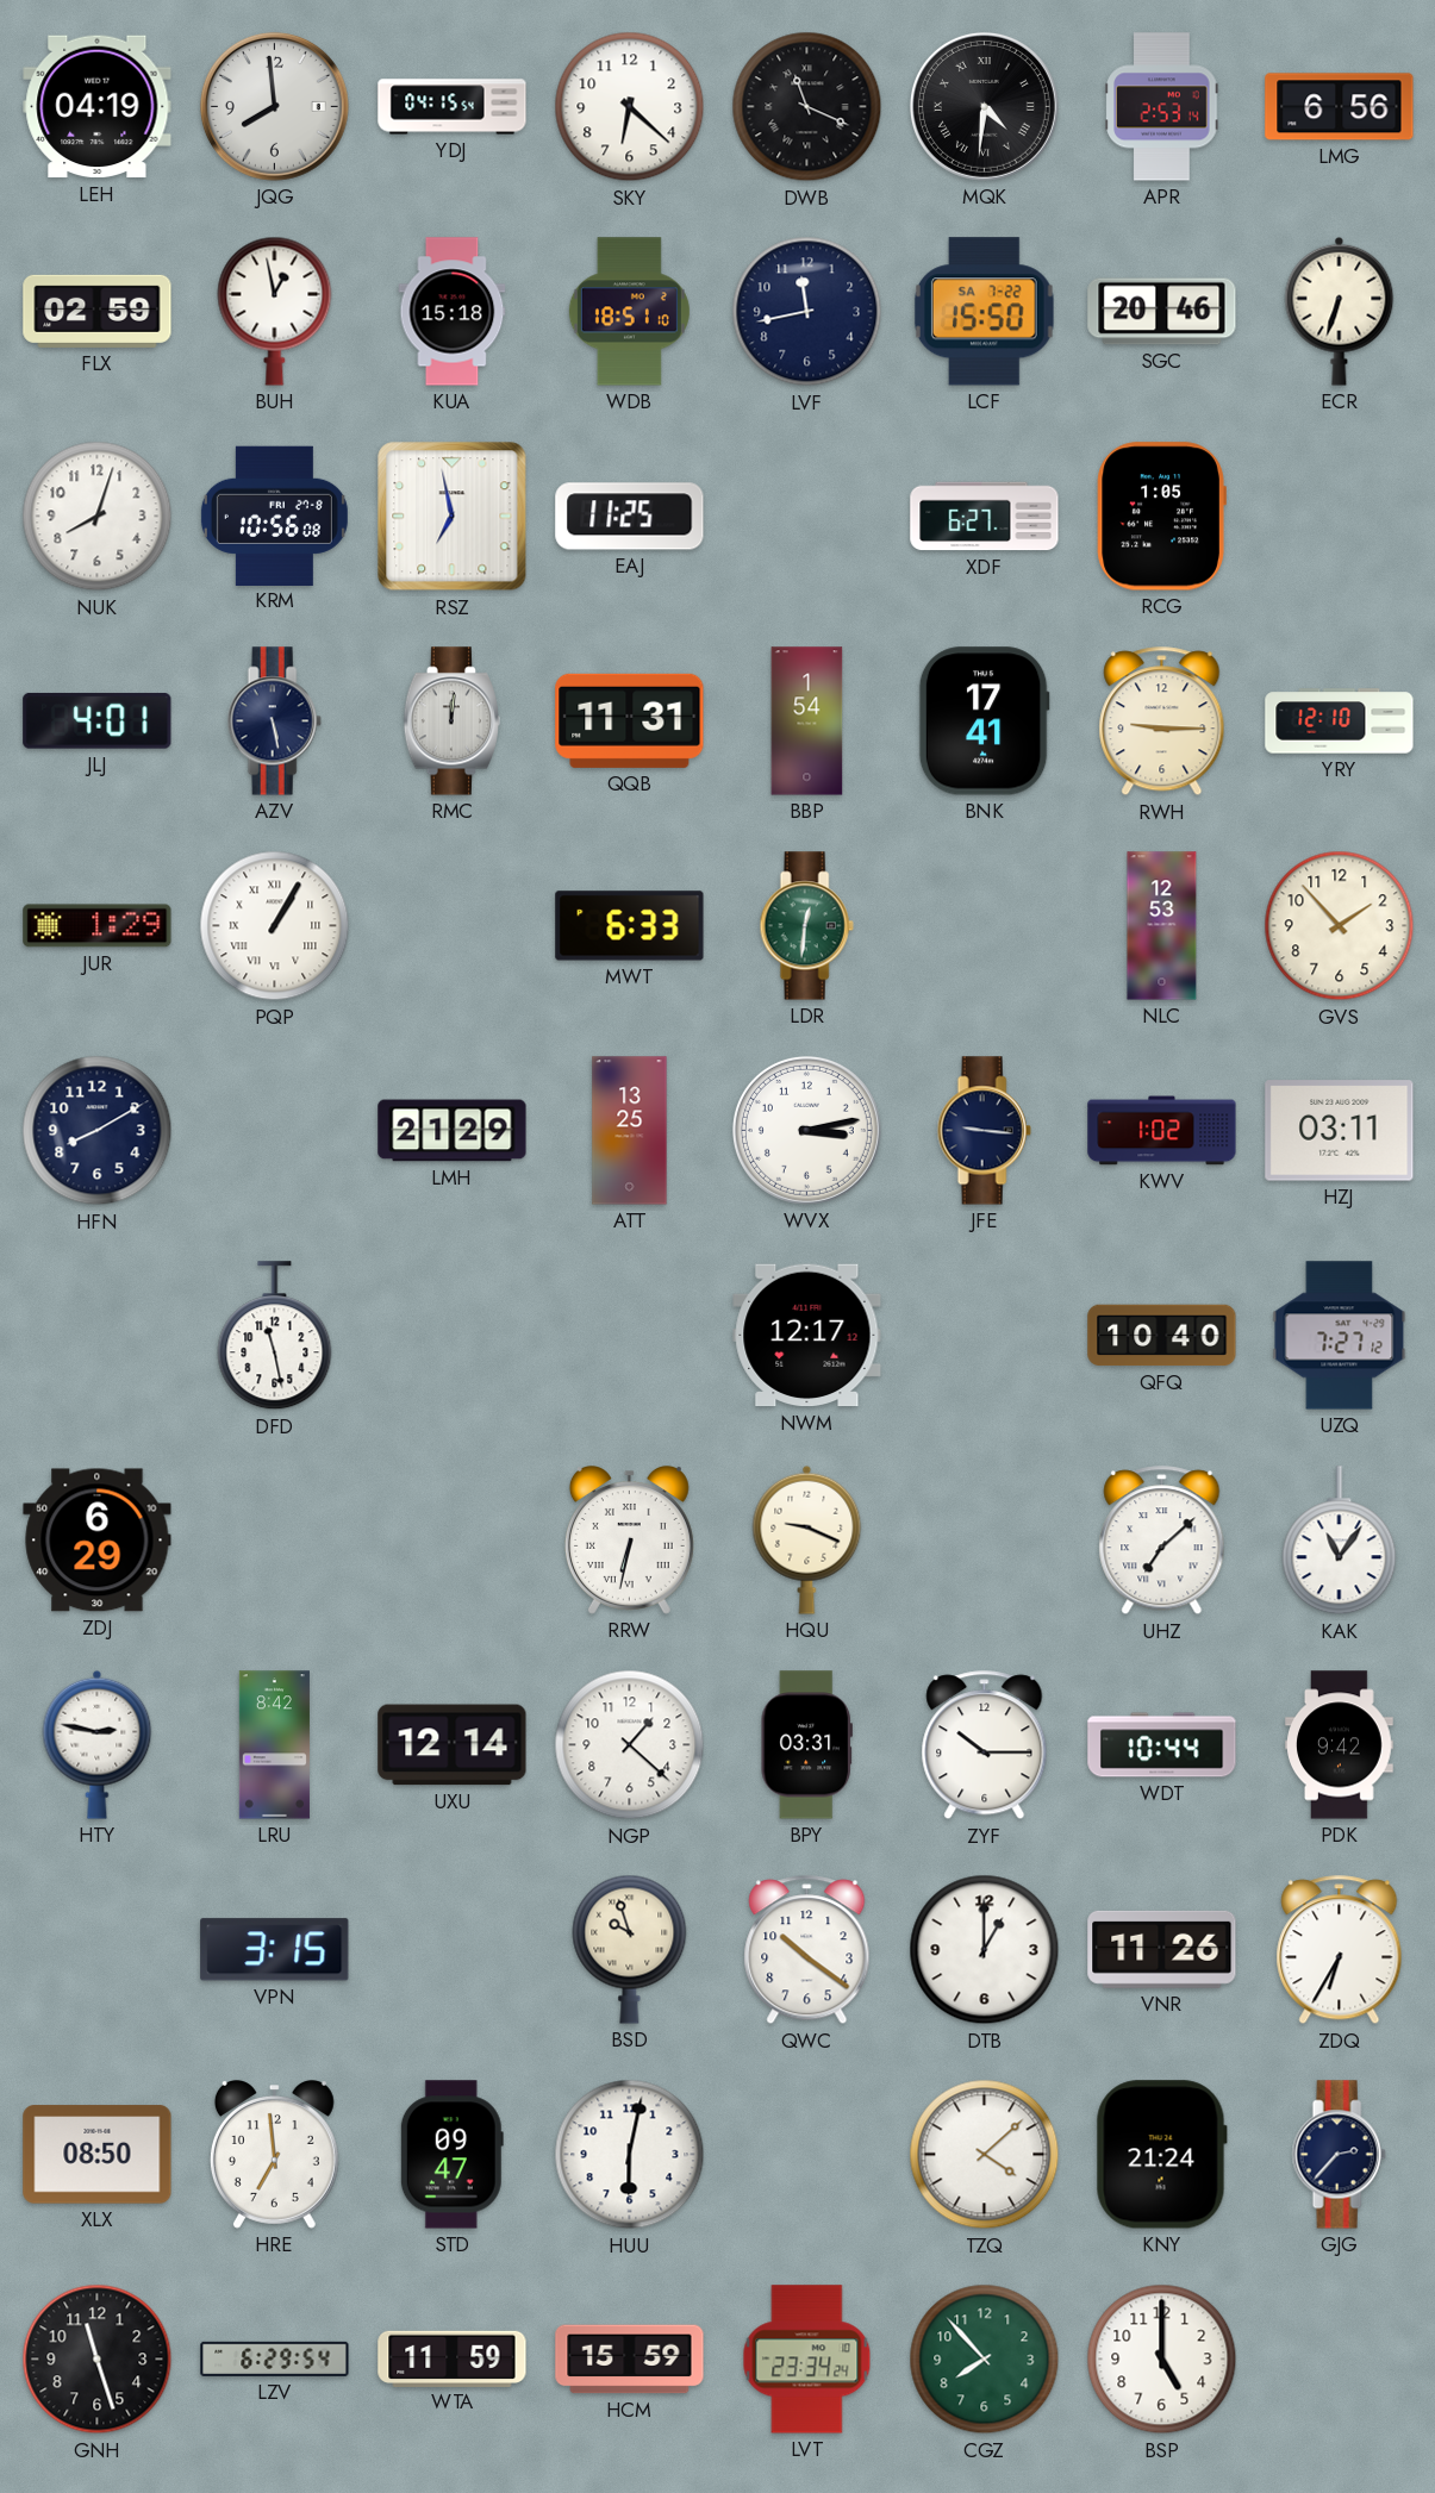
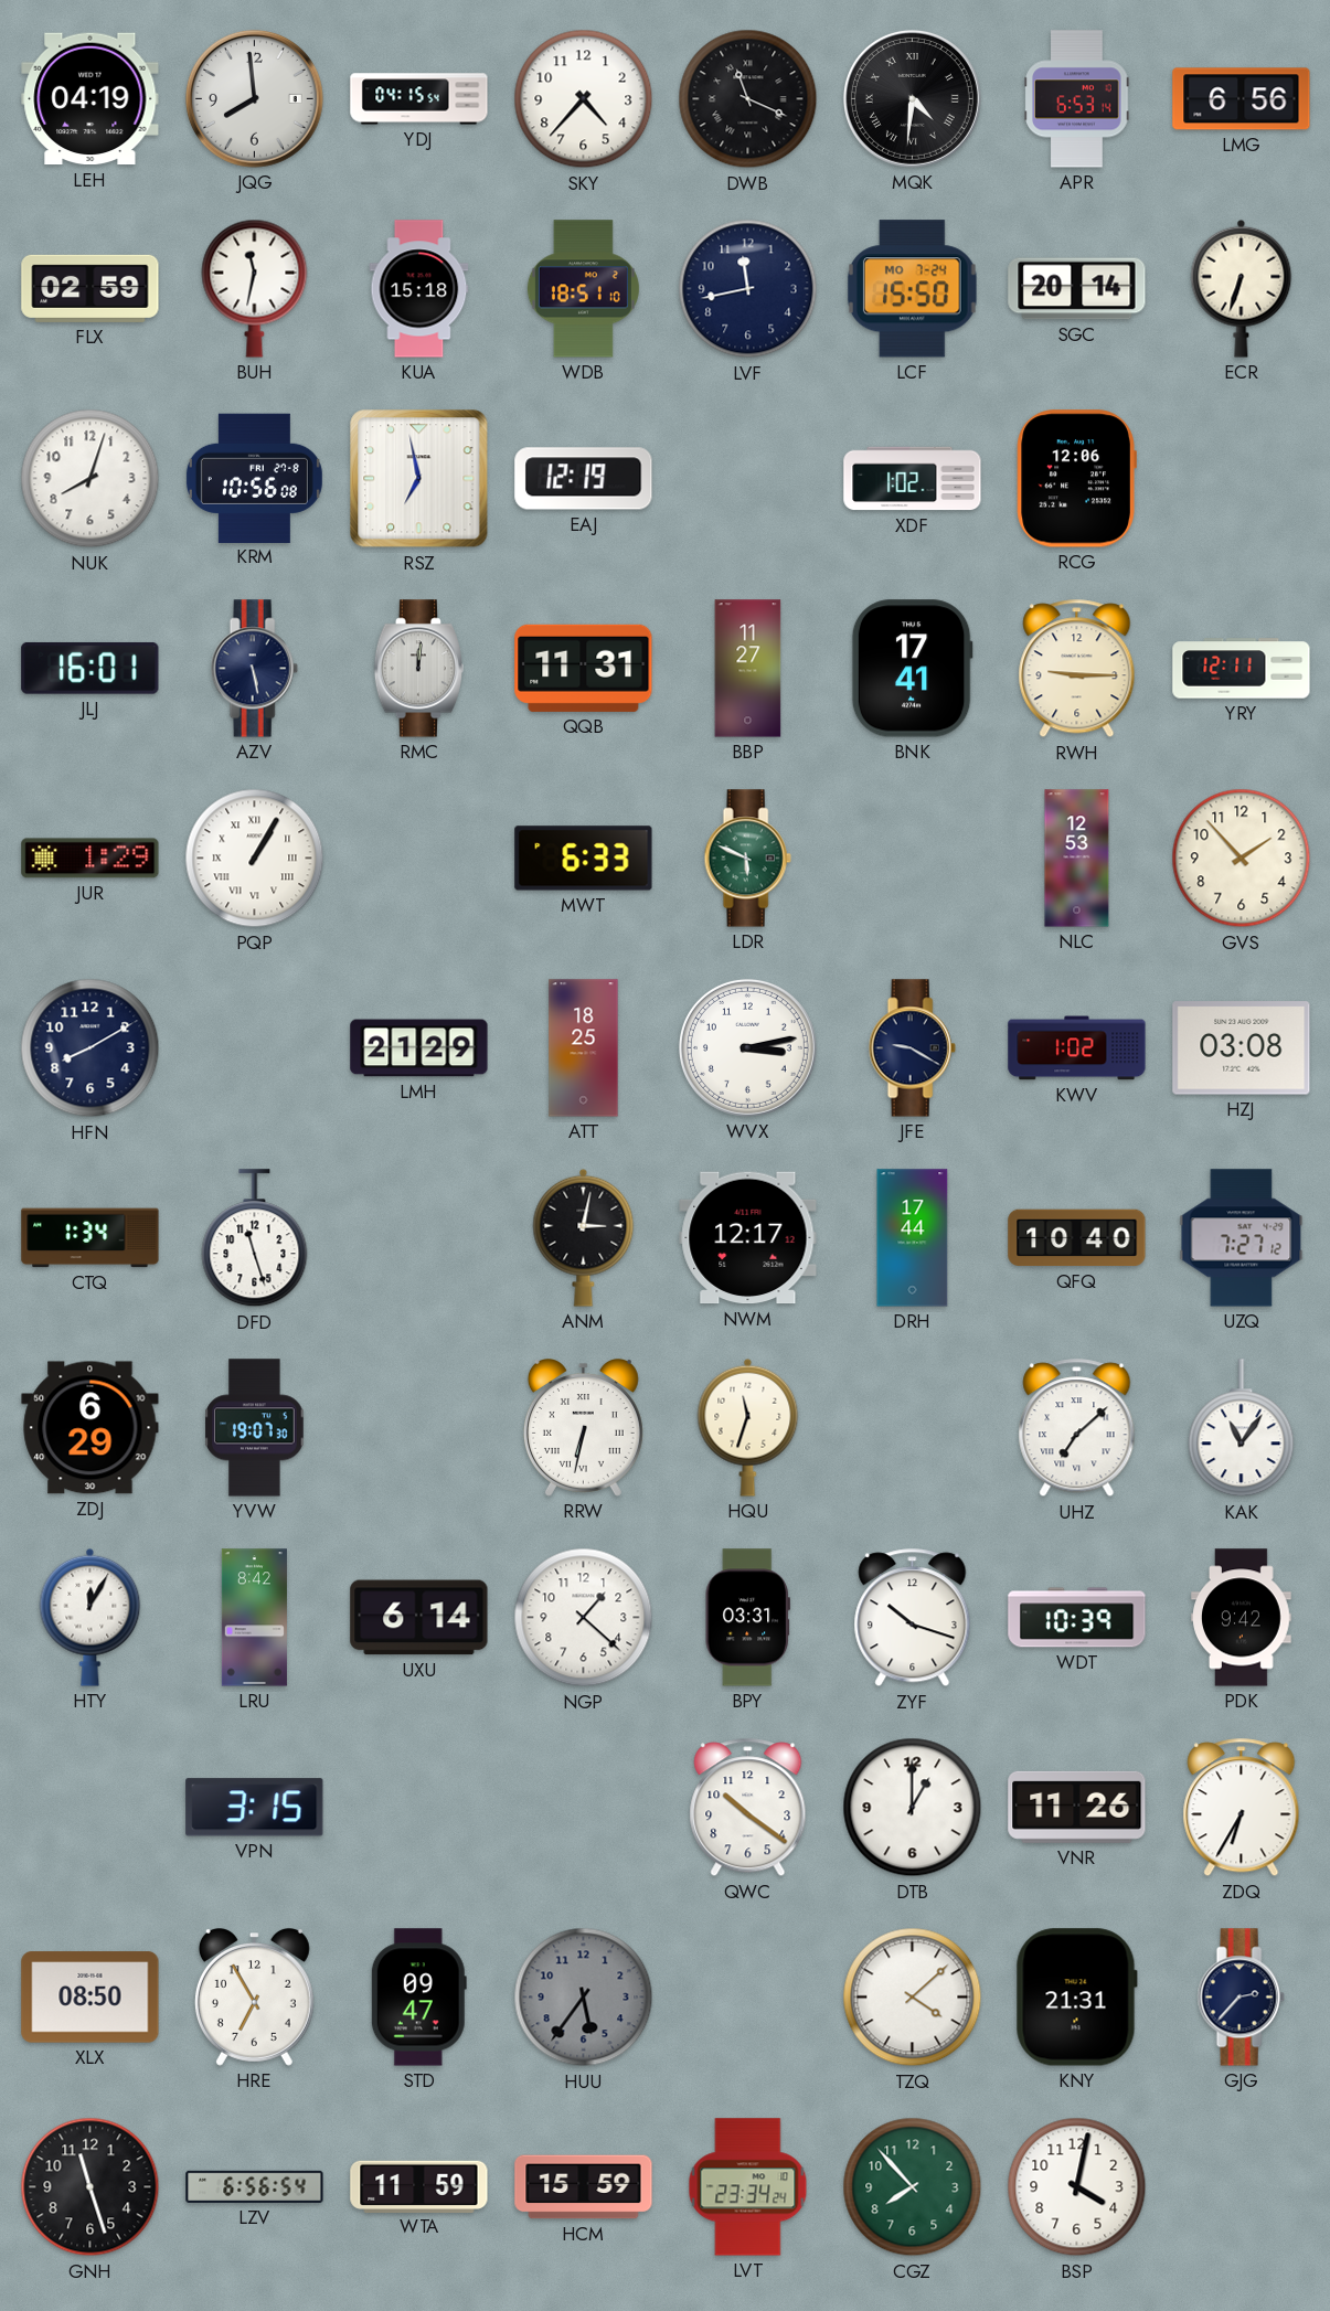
SKY: 6:22 -> 4:37 (584, 99)
APR: 2:53 -> 6:53 (1077, 99)
BUH: 12:58 -> 11:32 (255, 288)
LCF date: SA 7-22 -> MO 7-24 (912, 289)
SGC: 20:46 -> 20:14 (1077, 289)
EAJ: 11:25 -> 12:19 (584, 479)
XDF: 6:27 -> 1:02 (913, 479)
RCG: 1:05 -> 12:06 (1076, 479)
JLJ: 4:01 -> 16:01 (91, 668)
BBP: 1:54 -> 11:27 (748, 669)
YRY: 12:10 -> 12:11 (1242, 669)
LDR: 12:31 -> 5:49 (747, 859)
ATT: 13:25 -> 18:25 (584, 1048)
JFE: 9:16 -> 9:20 (912, 1048)
HZJ: 03:11 -> 03:08 (1242, 1048)
CTQ: none -> 1:34 (91, 1238)
DFD: 11:28 -> 11:27 (255, 1238)
ANM: none -> 3:02 (584, 1237)
DRH: none -> 17:44 (913, 1238)
YVW: none -> 19:07 (255, 1428)
HQU: 9:19 -> 11:33 (748, 1427)
HTY: 2:47 -> 12:05 (91, 1617)
UXU: 12:14 -> 6:14 (419, 1618)
ZYF: 10:15 -> 10:18 (913, 1618)
WDT: 10:44 -> 10:39 (1077, 1618)
BSD: 9:57 -> none (630, 1949)
HRE: 6:59 -> 6:55 (254, 1998)
HUU: 6:02 -> 5:36 (584, 1998)
HUU dial: white -> grey (584, 1998)
KNY: 21:24 -> 21:31 (1076, 1998)
LZV: 6:29 -> 6:56 (255, 2186)
BSP: 5:00 -> 4:02 (1077, 2187)
